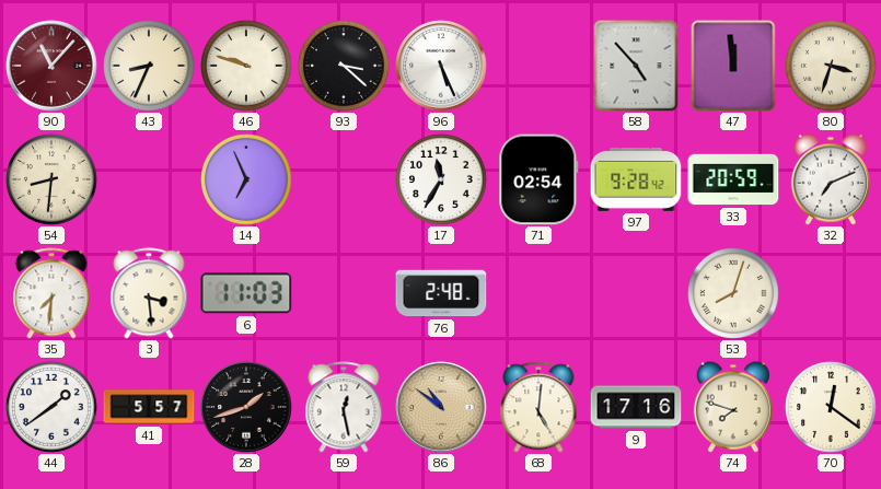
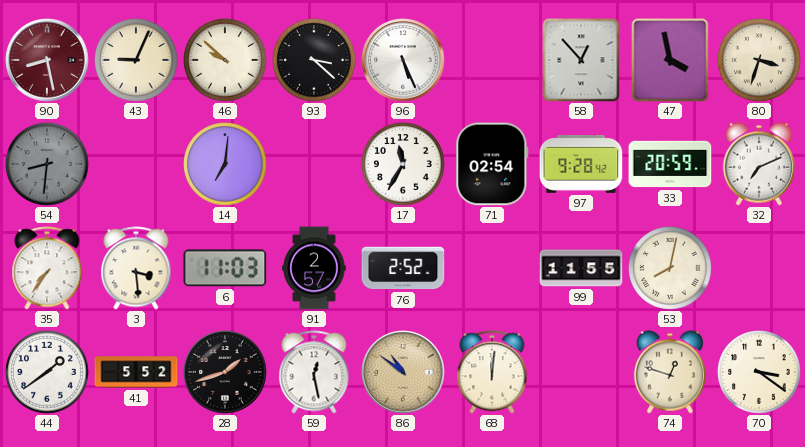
90: 11:07 -> 8:28 (47, 60)
43: 8:34 -> 9:04 (136, 60)
46: 9:48 -> 9:52 (225, 60)
58: 4:53 -> 12:53 (581, 60)
47: 11:59 -> 3:58 (670, 60)
54 dial: cream -> grey (47, 164)
14: 6:56 -> 7:01 (225, 164)
35: 7:31 -> 7:36 (47, 268)
91: none -> 2:57 (314, 268)
76: 2:48 -> 2:52 (403, 268)
99: none -> 11:55 (581, 268)
53: 8:03 -> 8:02 (670, 268)
41: 5:57 -> 5:52 (136, 372)
68: 5:01 -> 12:01 (492, 372)
9: 17:16 -> none (636, 407)
74: 7:48 -> 12:48 (670, 372)
70: 12:21 -> 3:21 (759, 372)
